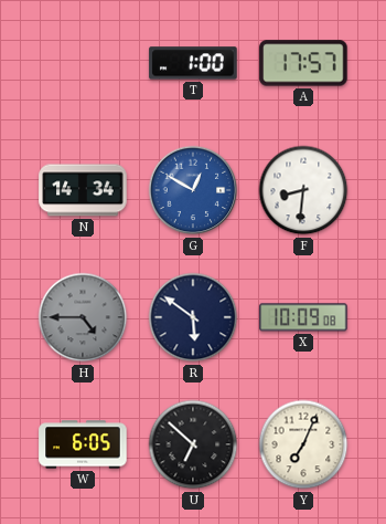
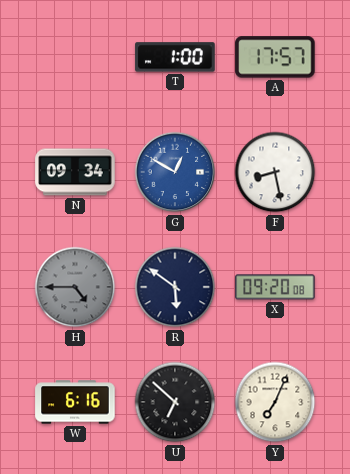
N: 14:34 -> 09:34 (75, 172)
F: 8:31 -> 8:28 (275, 172)
X: 10:09 -> 09:20 (275, 287)
W: 6:05 -> 6:16 (75, 402)
